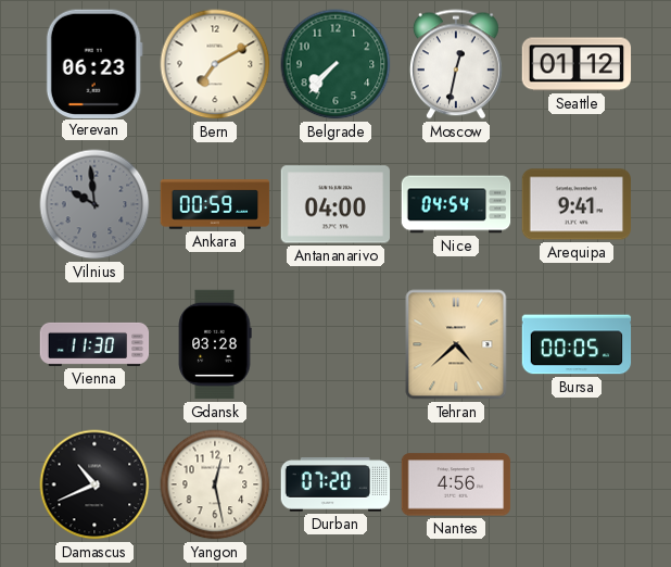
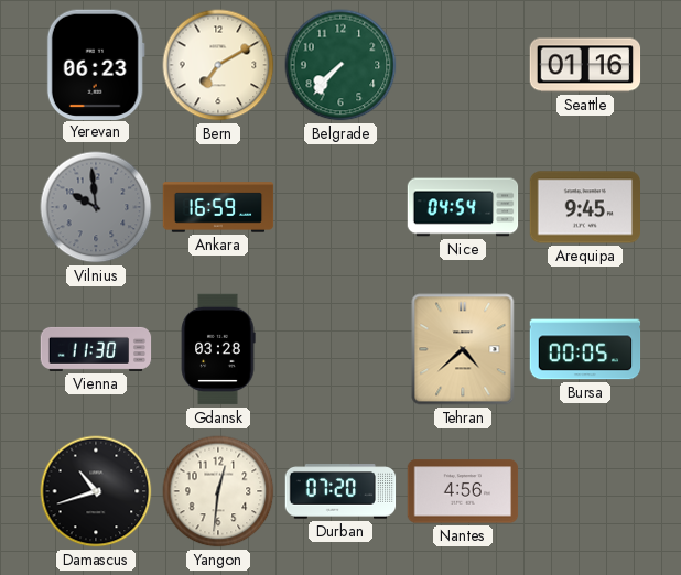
Moscow: 12:32 -> none (456, 64)
Seattle: 01:12 -> 01:16 (585, 65)
Ankara: 00:59 -> 16:59 (218, 207)
Antananarivo: 04:00 -> none (335, 204)
Arequipa: 9:41 -> 9:45 (584, 207)
Damascus: 10:41 -> 10:42 (96, 491)
Yangon: 12:28 -> 12:31 (218, 491)
